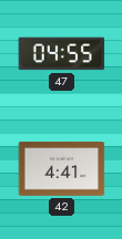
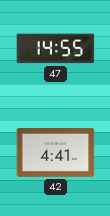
47: 04:55 -> 14:55 (56, 49)
